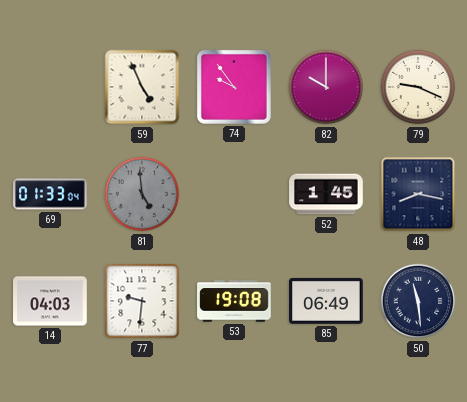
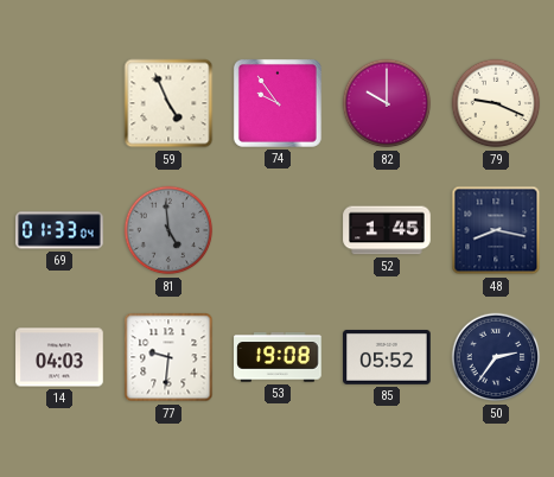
85: 06:49 -> 05:52 (387, 357)
50: 11:29 -> 2:36 (496, 357)
